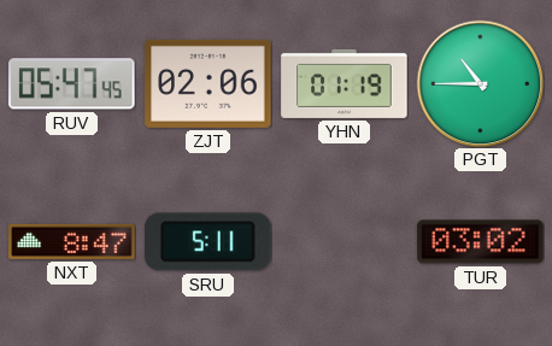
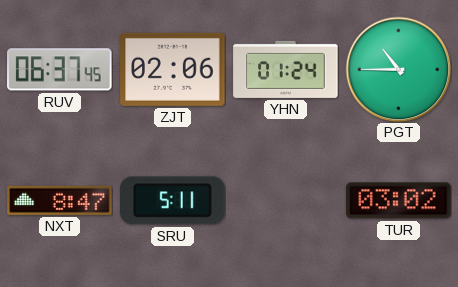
RUV: 05:47 -> 06:37 (60, 70)
YHN: 01:19 -> 01:24 (286, 69)
